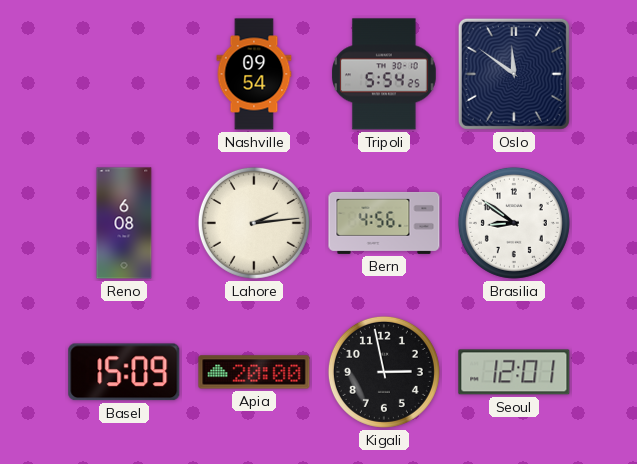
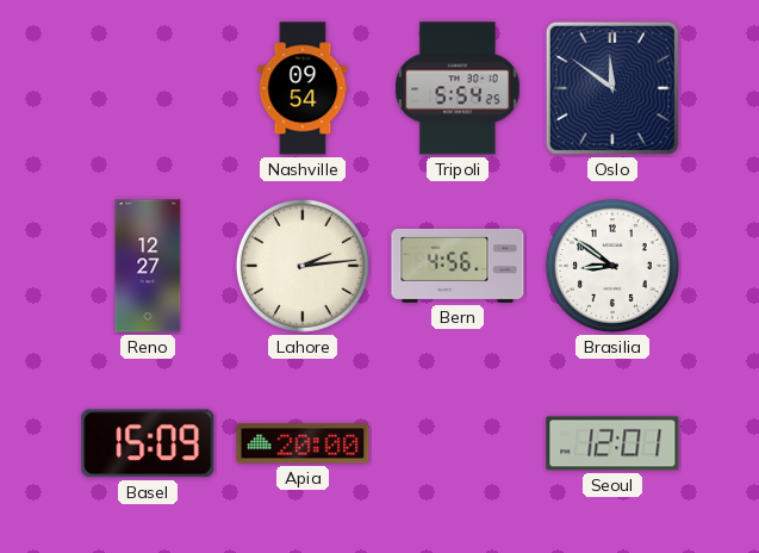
Reno: 6:08 -> 12:27 (148, 266)
Kigali: 2:58 -> none (384, 372)
